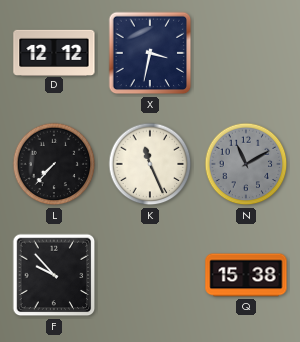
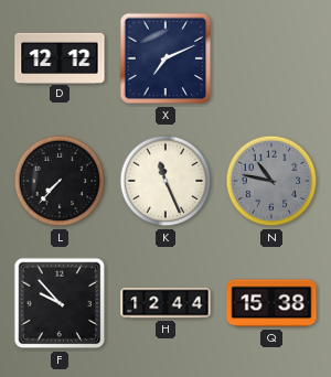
X: 3:32 -> 7:11 (165, 58)
N: 11:10 -> 10:47 (271, 181)
H: none -> 12:44 (165, 303)
